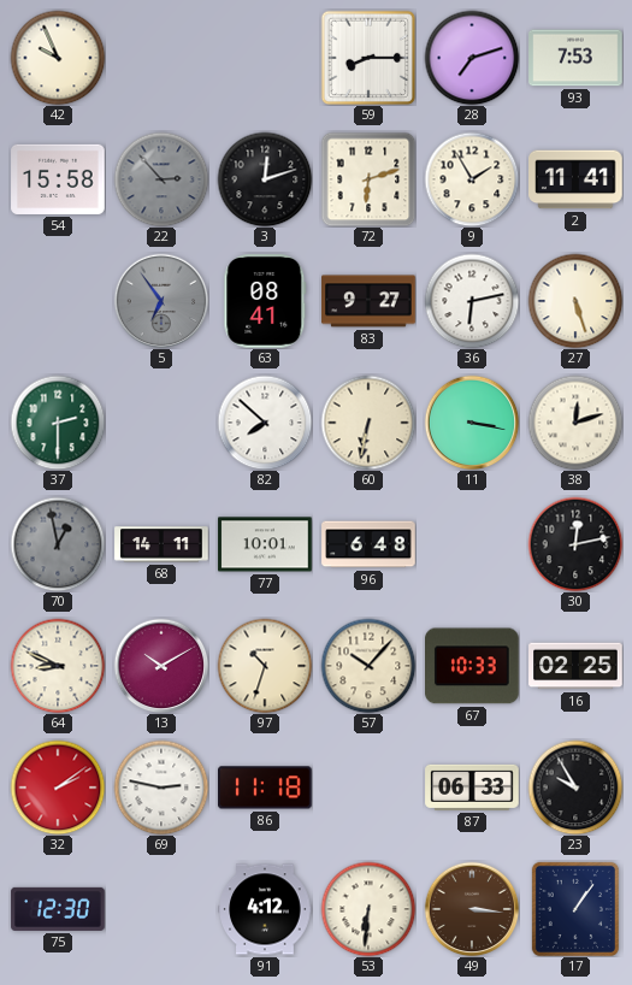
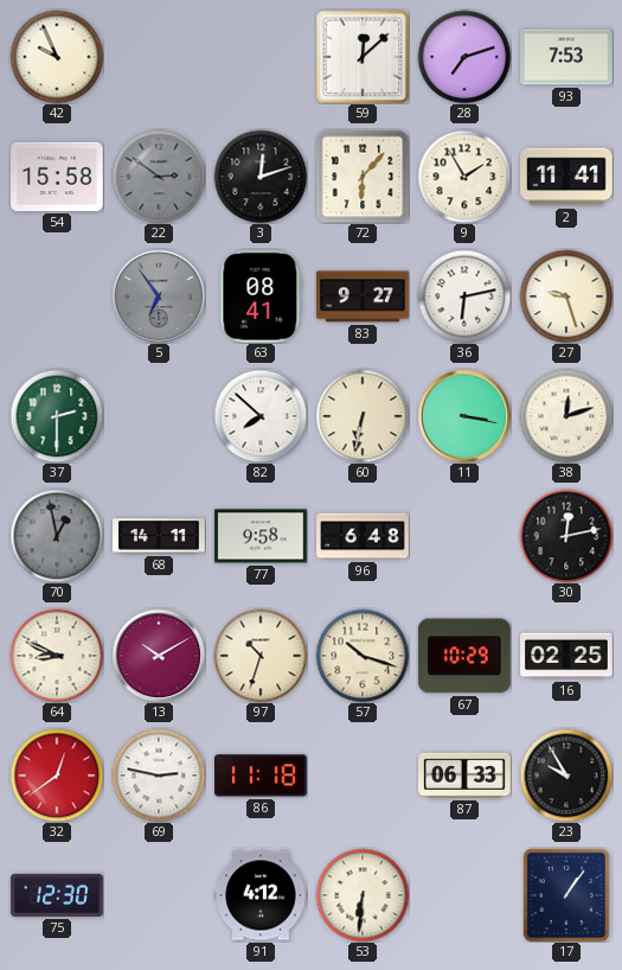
59: 8:15 -> 12:08 (363, 57)
22: 2:53 -> 2:51 (159, 177)
72: 6:12 -> 6:07 (363, 177)
27: 5:27 -> 9:27 (566, 296)
77: 10:01 -> 9:58 (261, 536)
57: 10:07 -> 10:18 (363, 656)
67: 10:33 -> 10:29 (466, 656)
32: 2:09 -> 12:39 (57, 776)
49: 3:16 -> none (472, 909)
